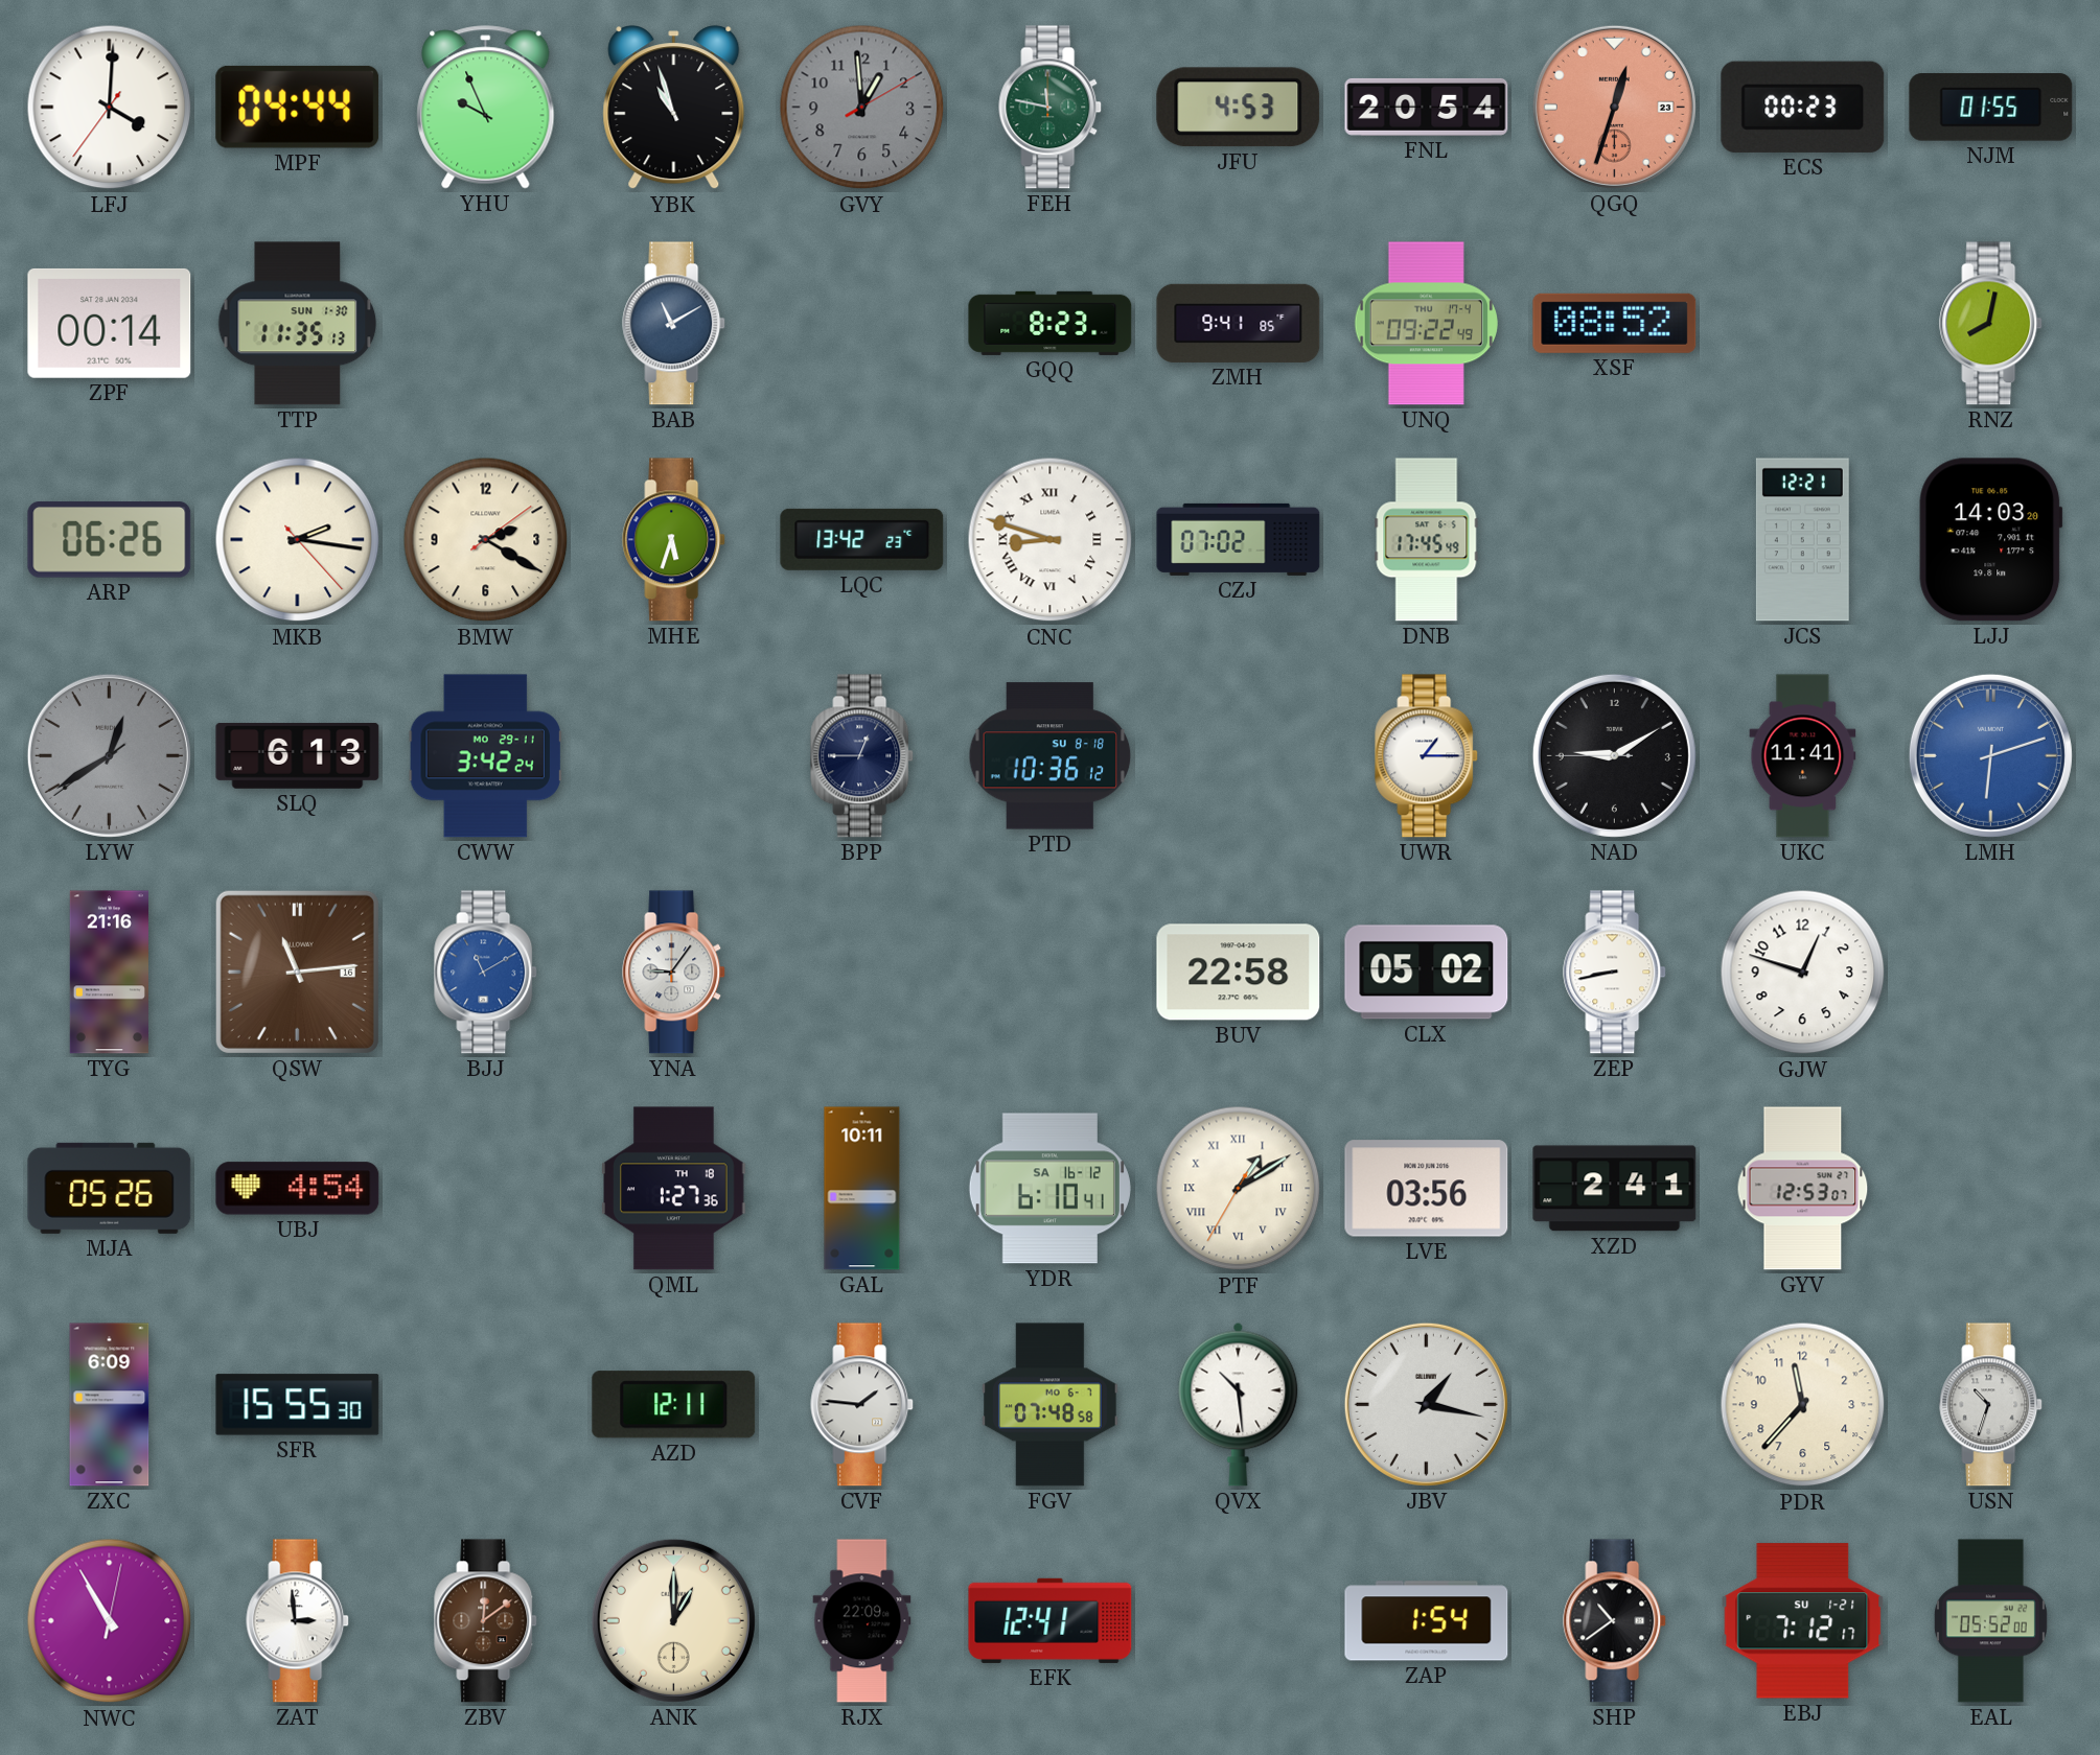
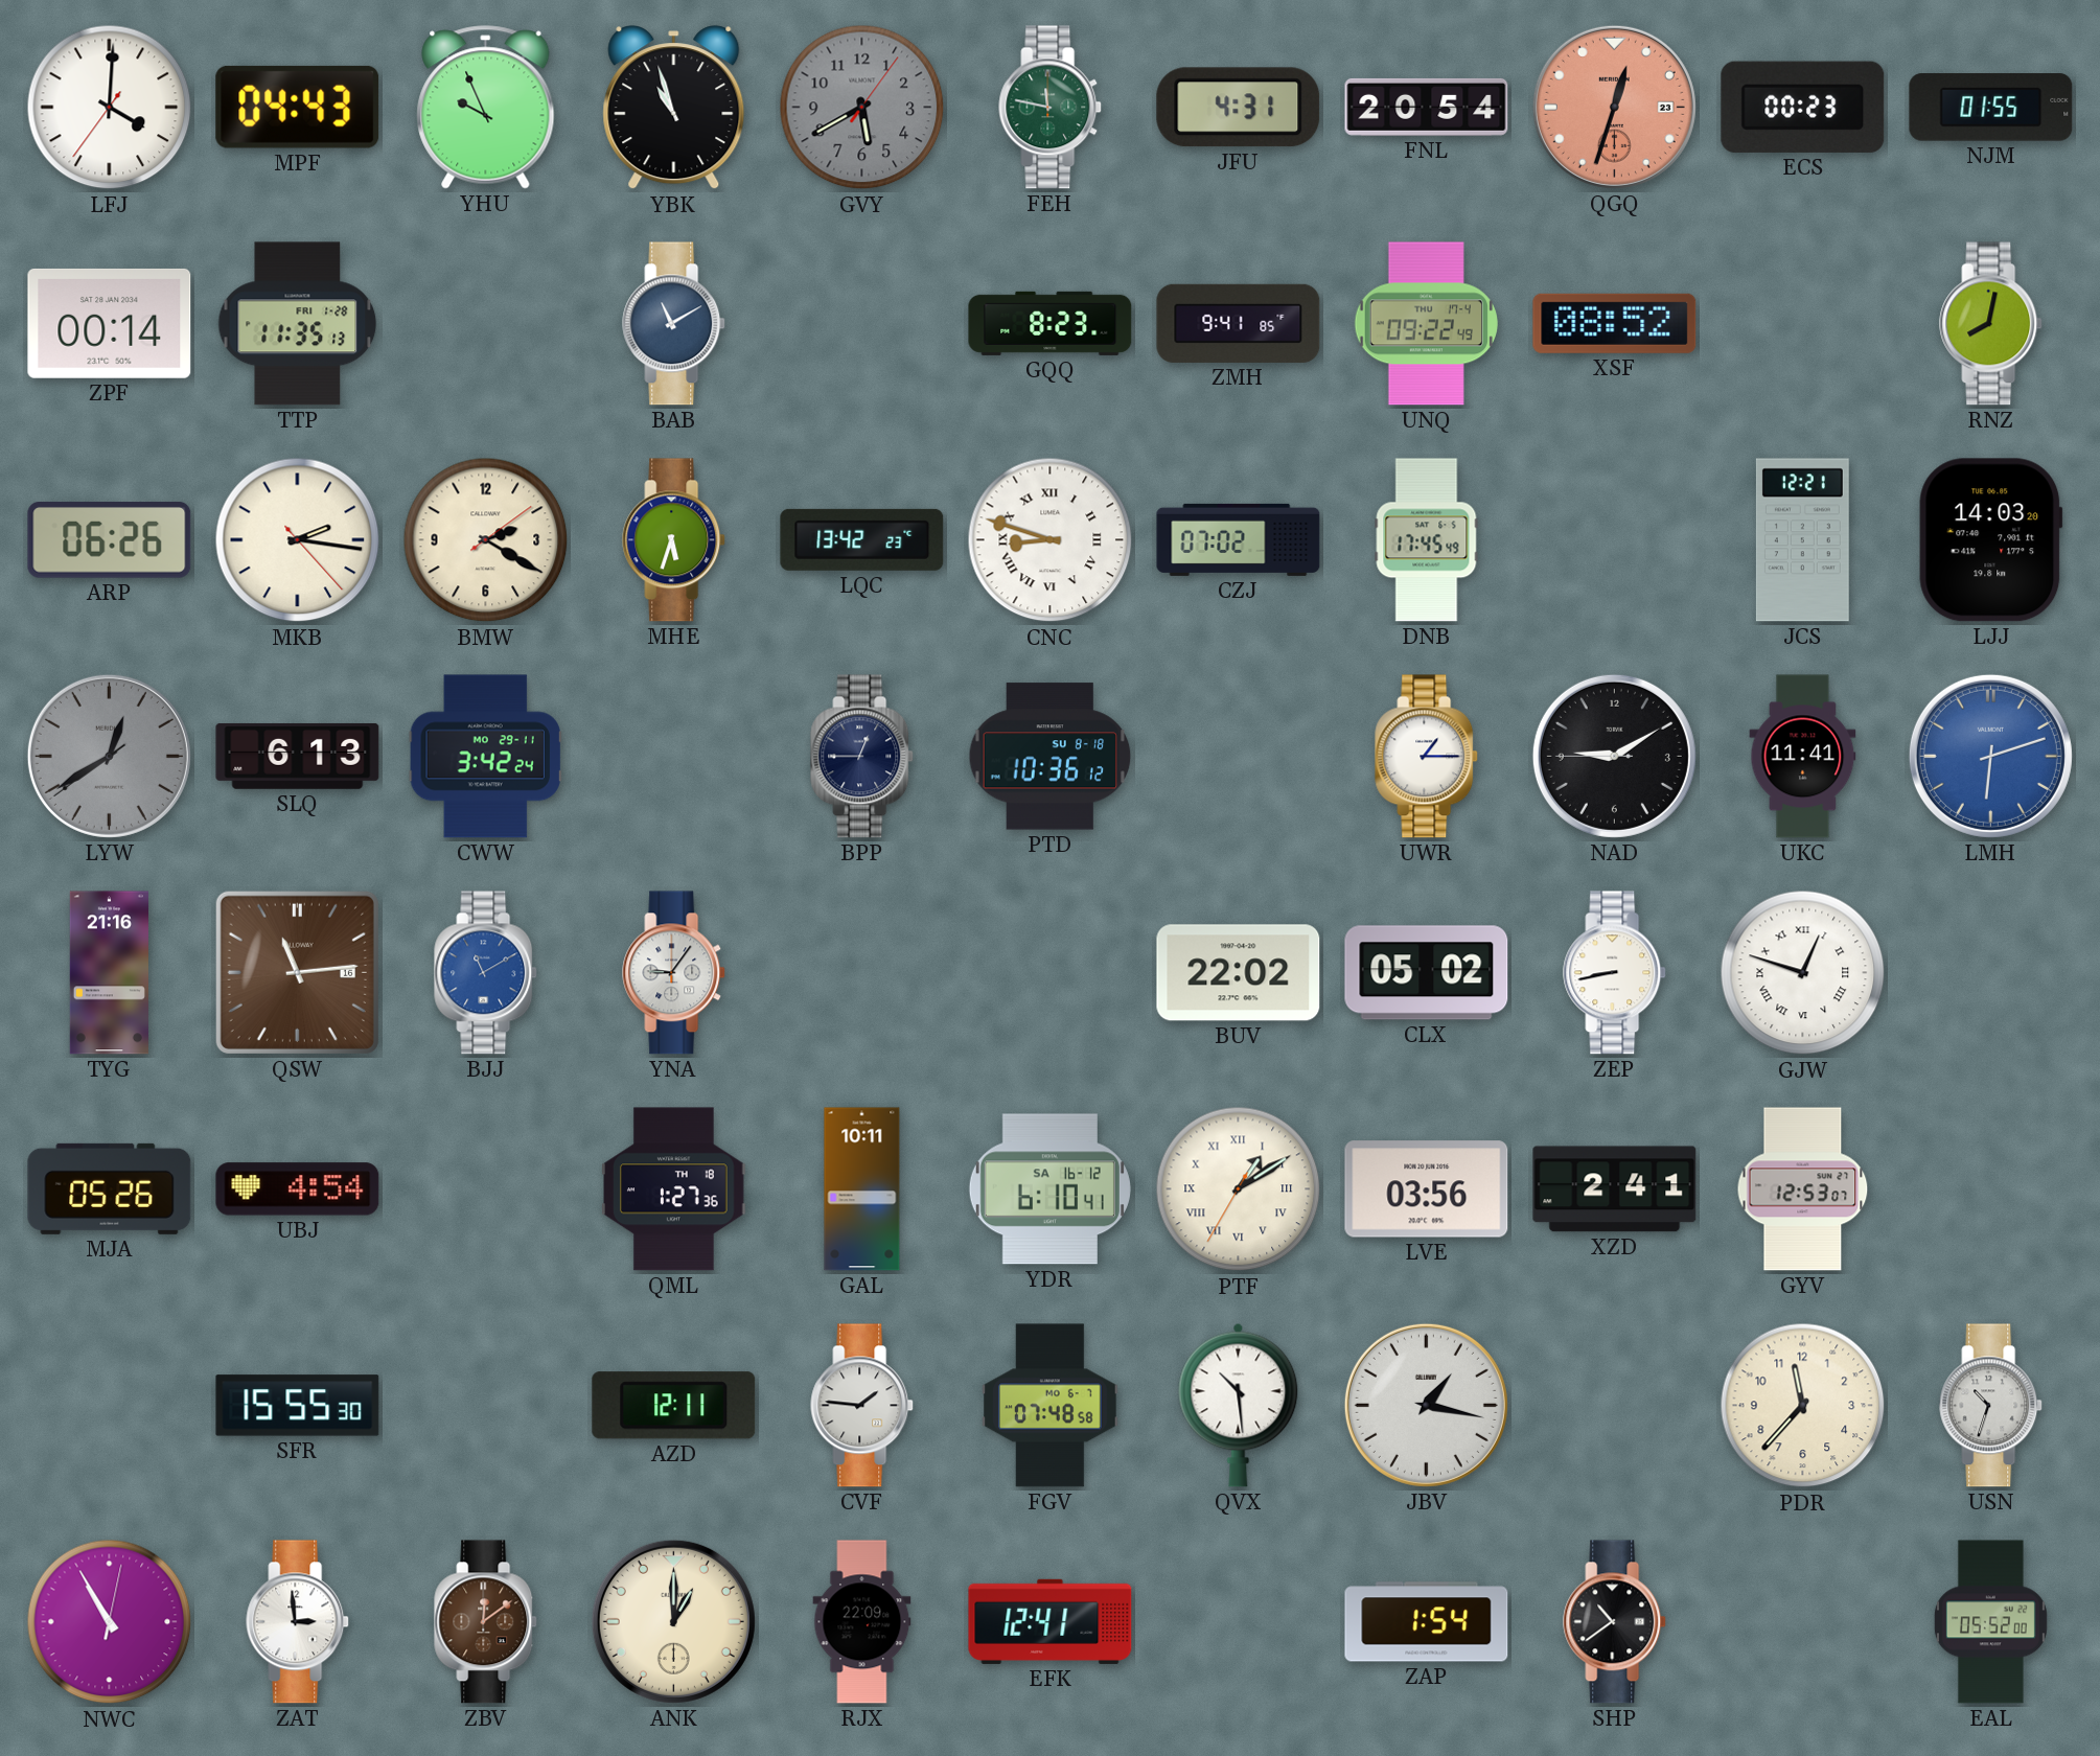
MPF: 04:44 -> 04:43 (298, 107)
GVY: 12:59 -> 5:40 (862, 108)
JFU: 4:53 -> 4:31 (1239, 108)
TTP date: SUN 1-30 -> FRI 1-28 (298, 324)
BUV: 22:58 -> 22:02 (1239, 973)
GJW numerals: Arabic -> Roman (1803, 973)
ZXC: 6:09 -> none (110, 1405)
EBJ: 7:12 -> none (1803, 1621)
